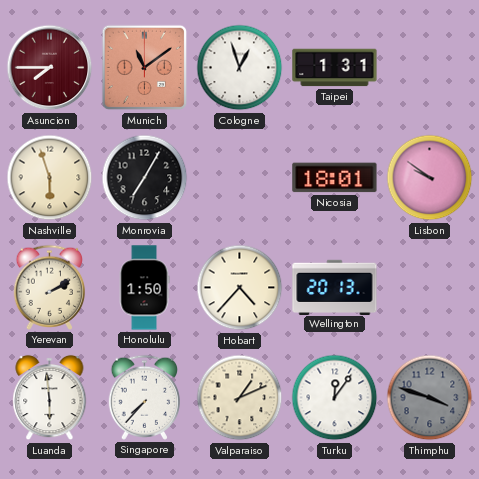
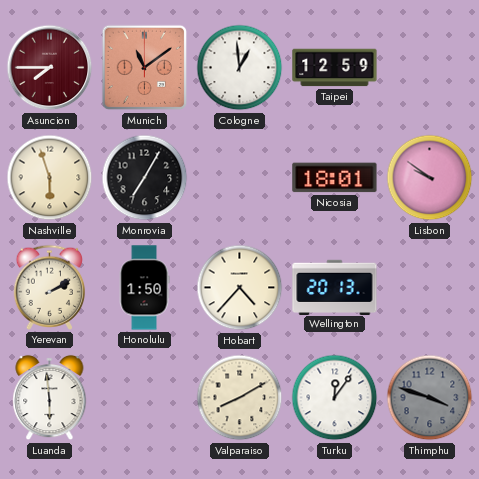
Cologne: 12:57 -> 12:59 (240, 68)
Taipei: 1:31 -> 12:59 (335, 68)
Singapore: 7:37 -> none (144, 397)
Valparaiso: 1:11 -> 8:10 (240, 398)
